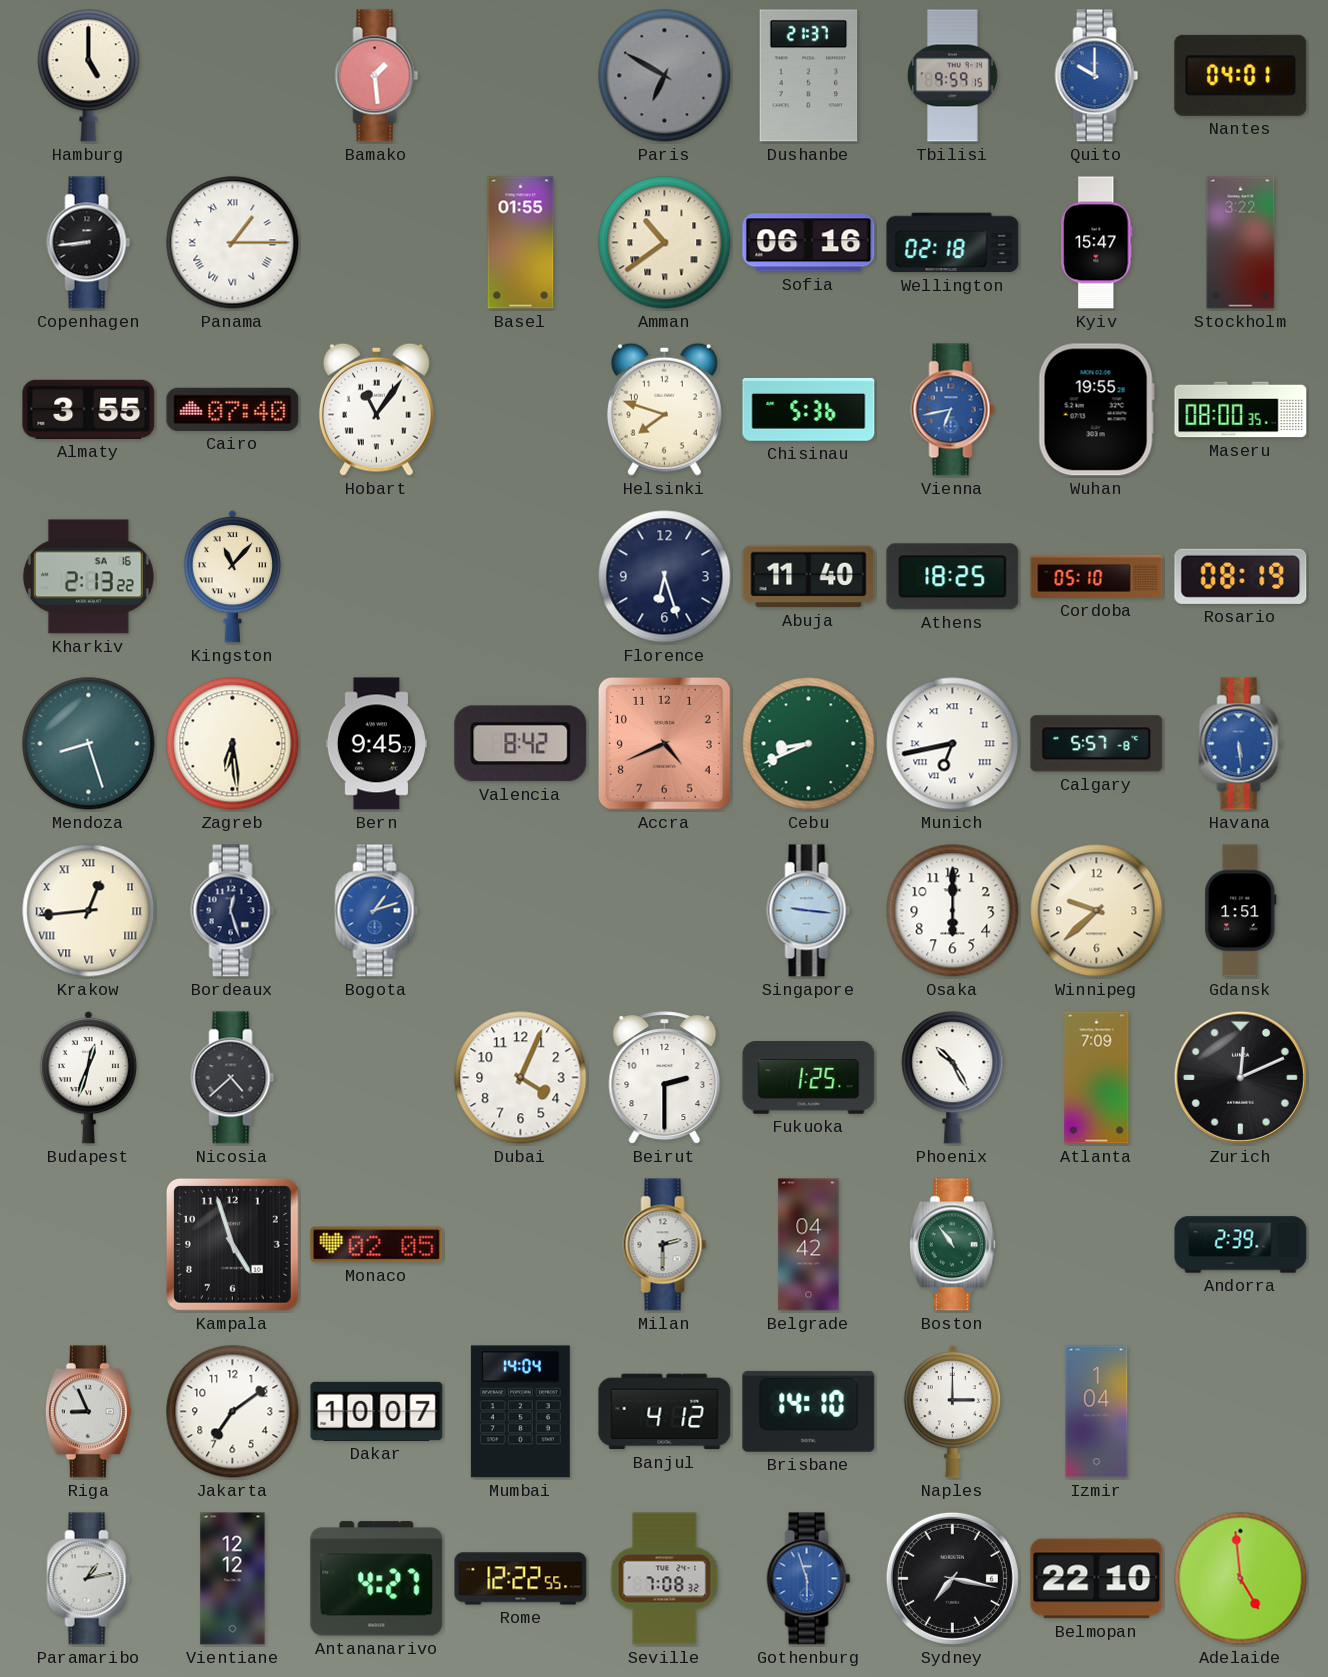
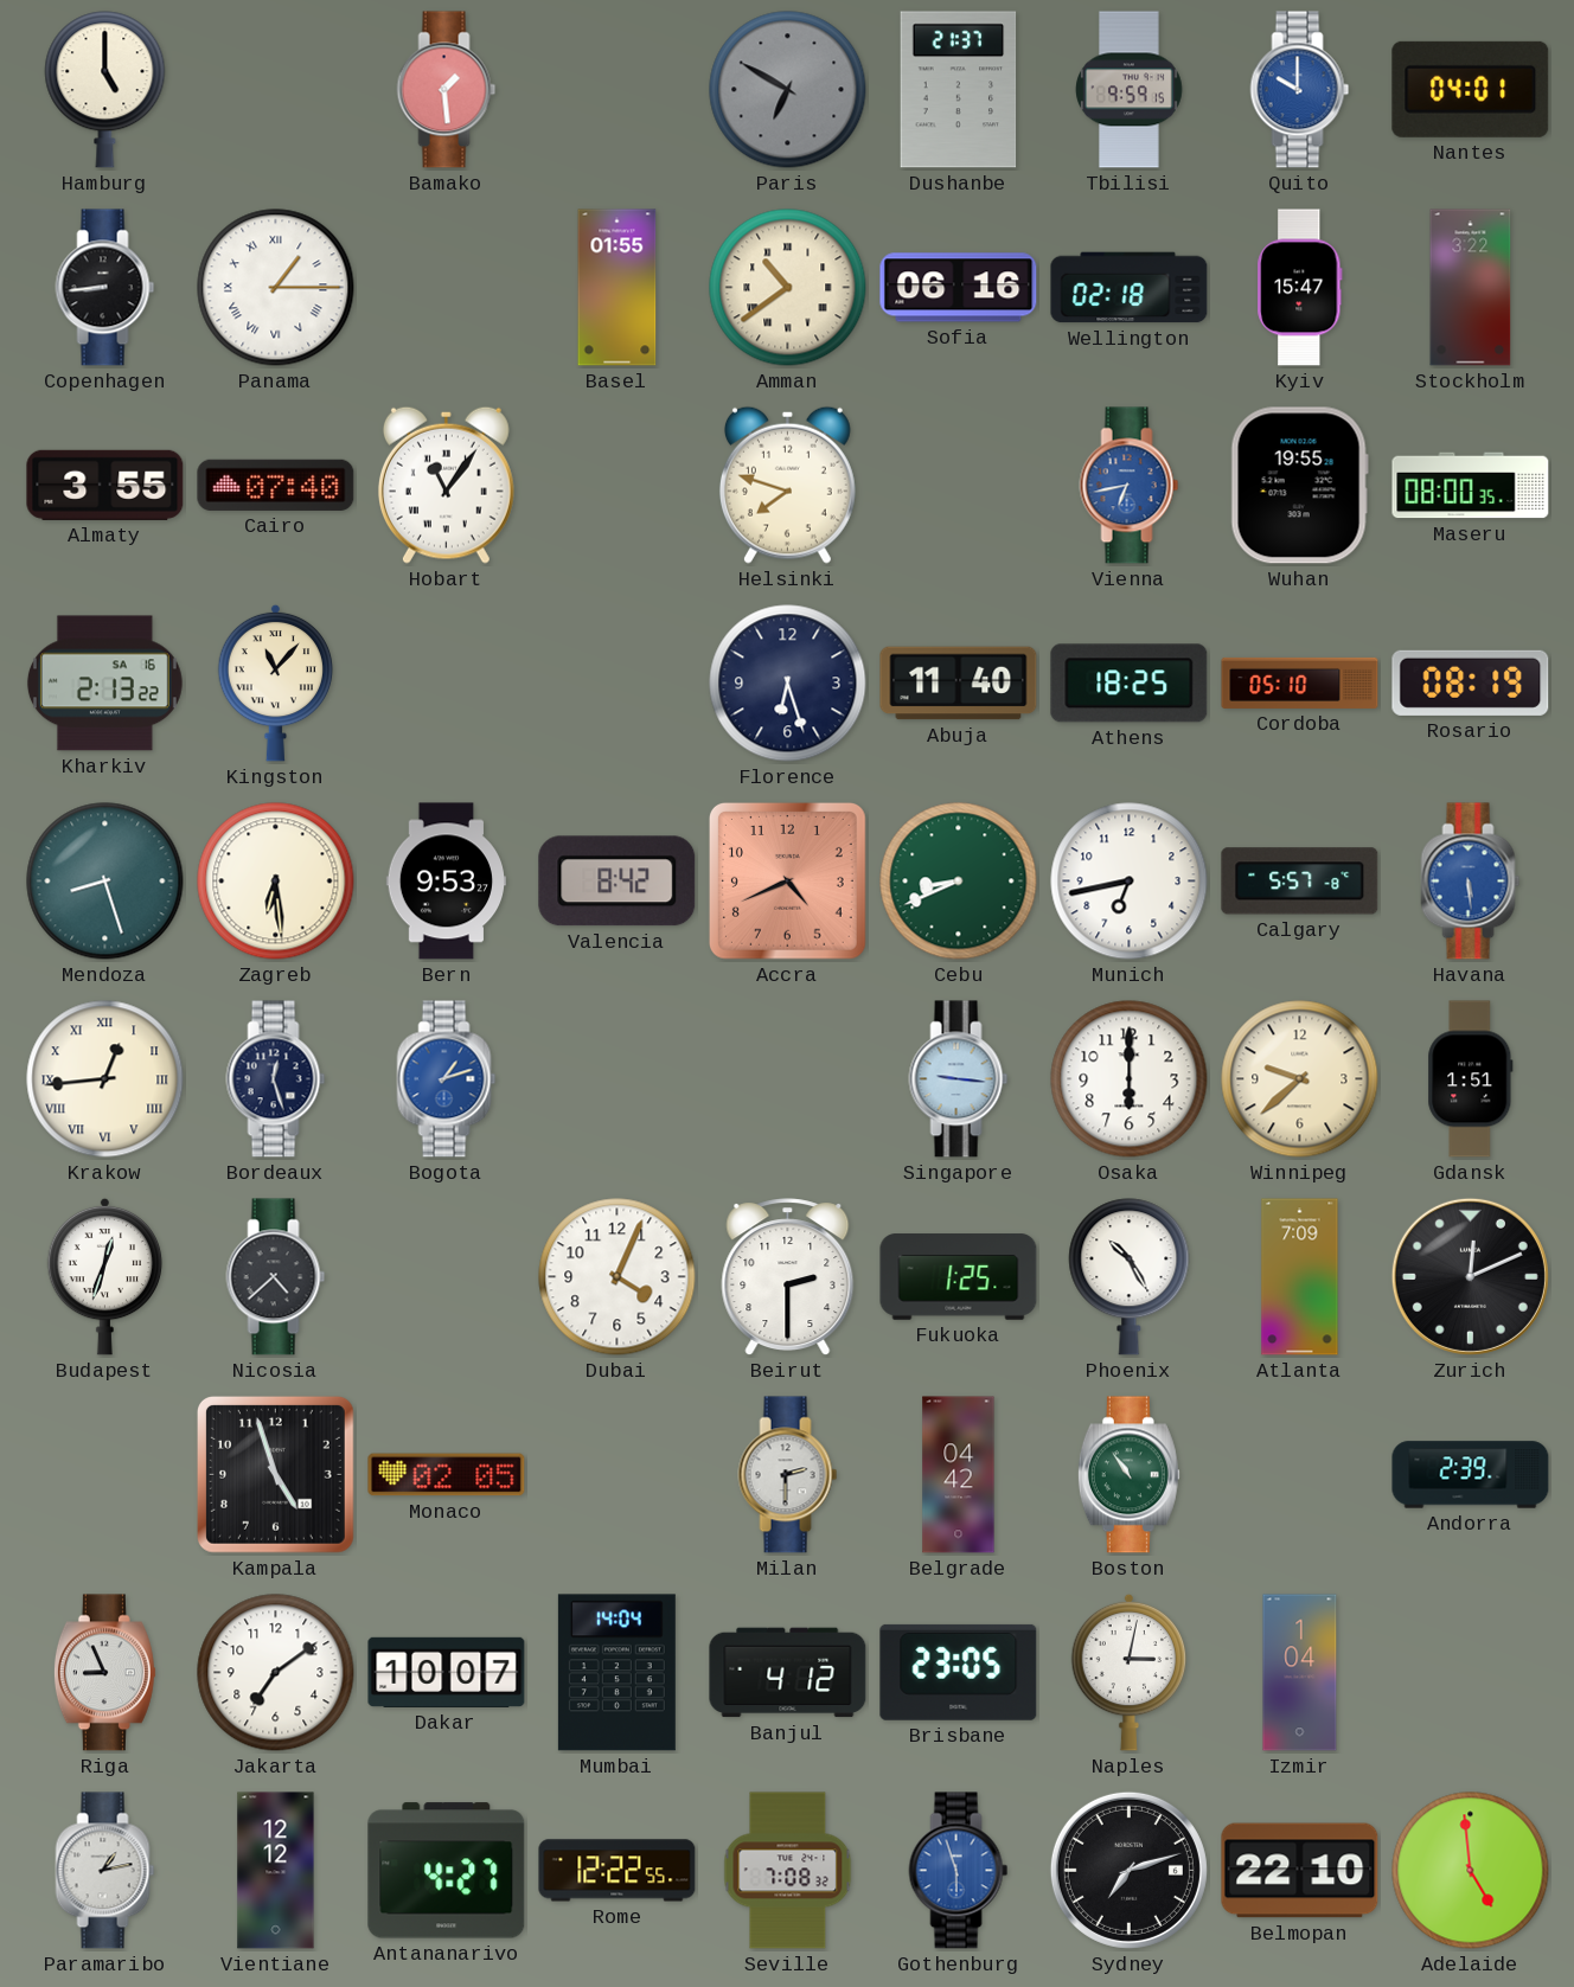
Chisinau: 5:36 -> none (809, 410)
Bern: 9:45 -> 9:53 (446, 882)
Munich numerals: Roman -> Arabic (1130, 882)
Brisbane: 14:10 -> 23:05 (959, 1672)
Naples: 3:00 -> 3:02 (1130, 1672)
Sydney: 7:17 -> 7:12 (1128, 1870)
